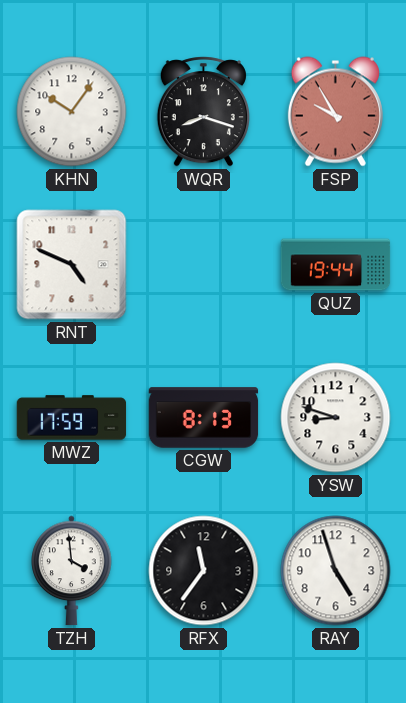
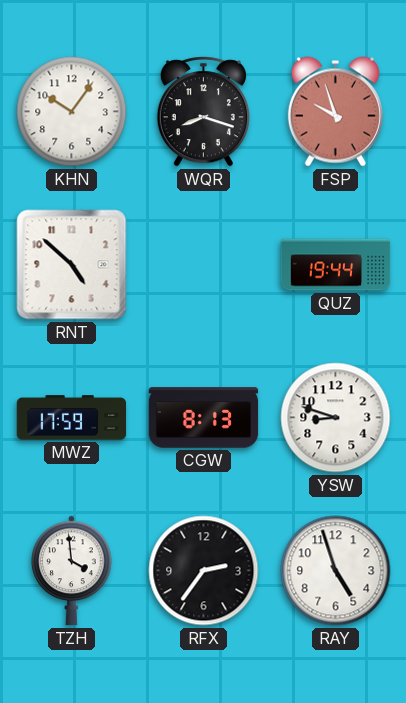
FSP: 9:55 -> 9:57 (335, 112)
RNT: 4:49 -> 4:52 (72, 265)
RFX: 11:36 -> 2:36 (204, 571)
